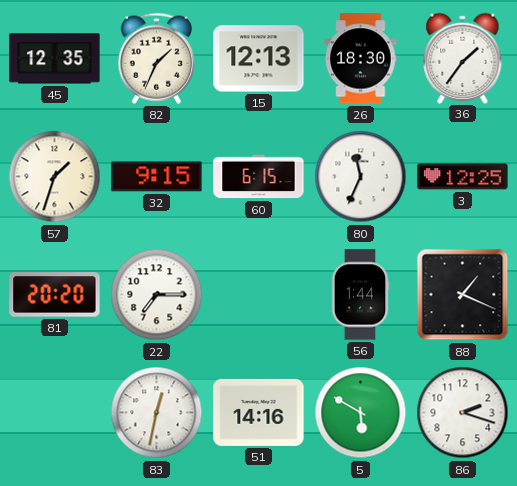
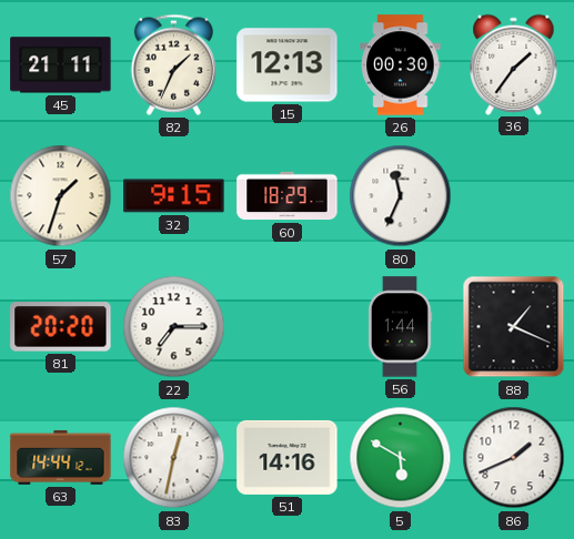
45: 12:35 -> 21:11 (61, 65)
26: 18:30 -> 00:30 (401, 65)
60: 6:15 -> 18:29 (288, 196)
3: 12:25 -> none (463, 177)
63: none -> 14:44 (61, 457)
86: 2:18 -> 1:41 (514, 458)
